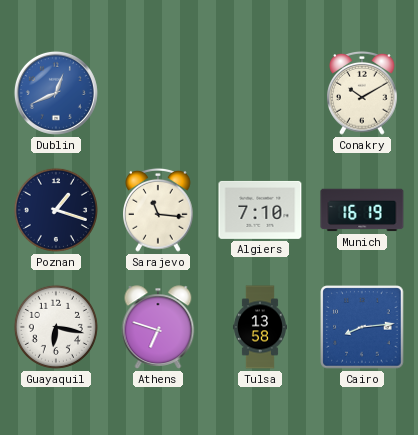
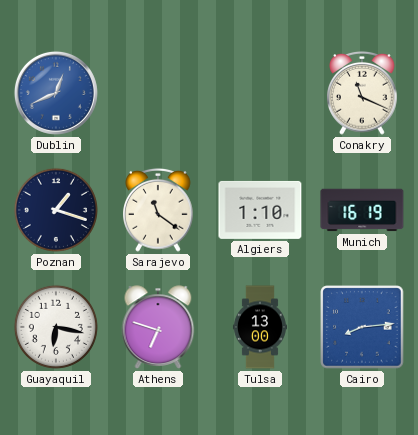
Conakry: 10:10 -> 11:19 (362, 93)
Sarajevo: 11:16 -> 11:21 (158, 210)
Algiers: 7:10 -> 1:10 (260, 210)
Tulsa: 13:58 -> 13:00 (260, 327)
